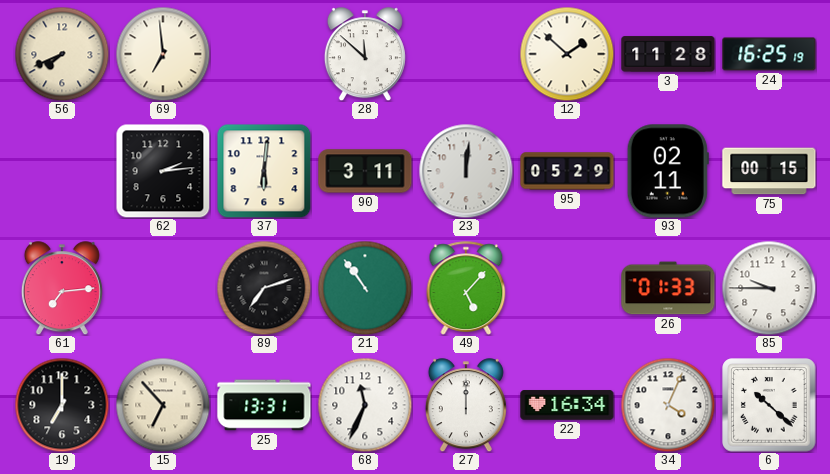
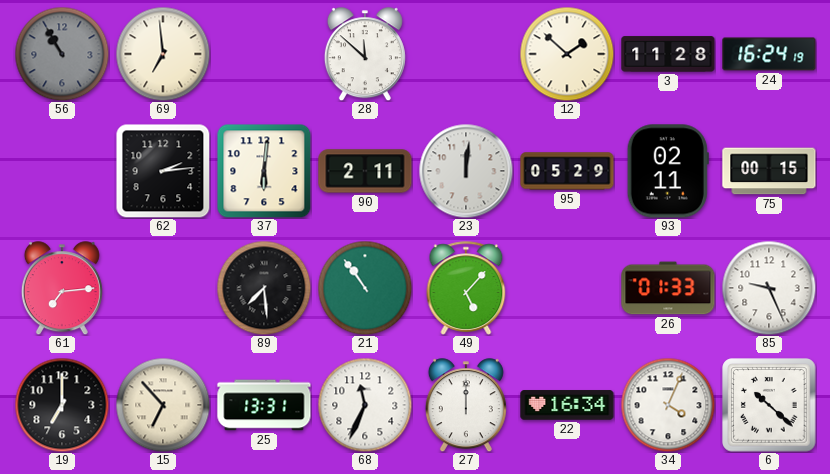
56: 7:41 -> 10:55 (62, 54)
56 dial: cream -> grey (62, 54)
24: 16:25 -> 16:24 (769, 54)
90: 3:11 -> 2:11 (365, 171)
89: 7:12 -> 7:29 (264, 288)
85: 9:45 -> 9:26 (769, 288)
